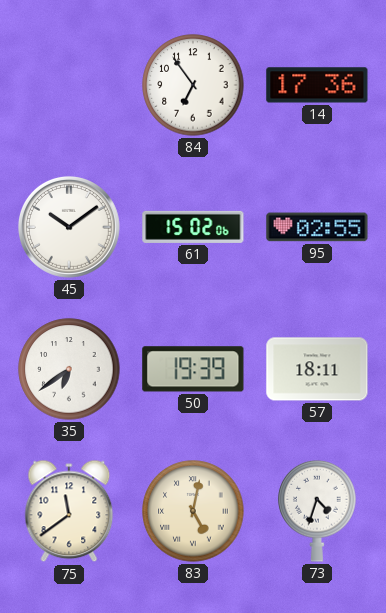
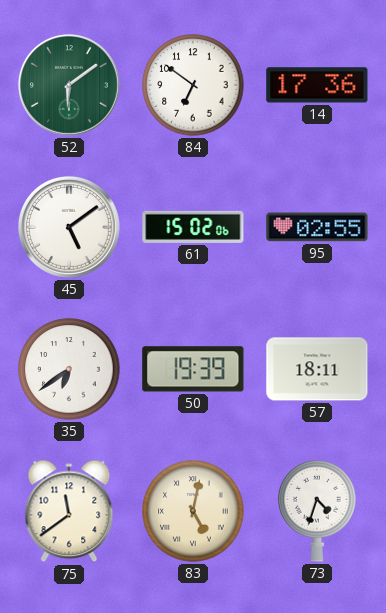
52: none -> 6:09 (69, 85)
84: 6:54 -> 6:51 (193, 85)
45: 10:09 -> 5:09 (69, 227)
